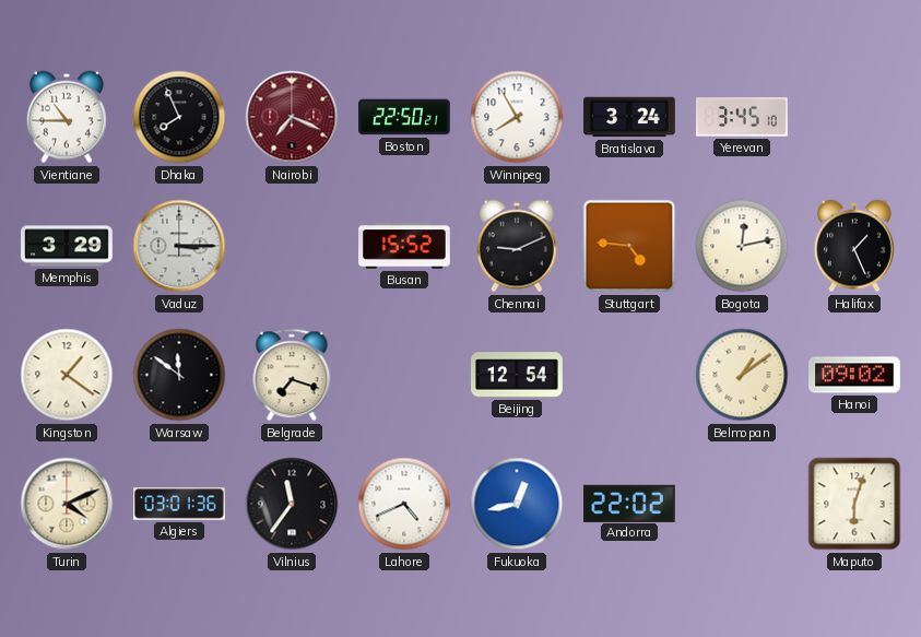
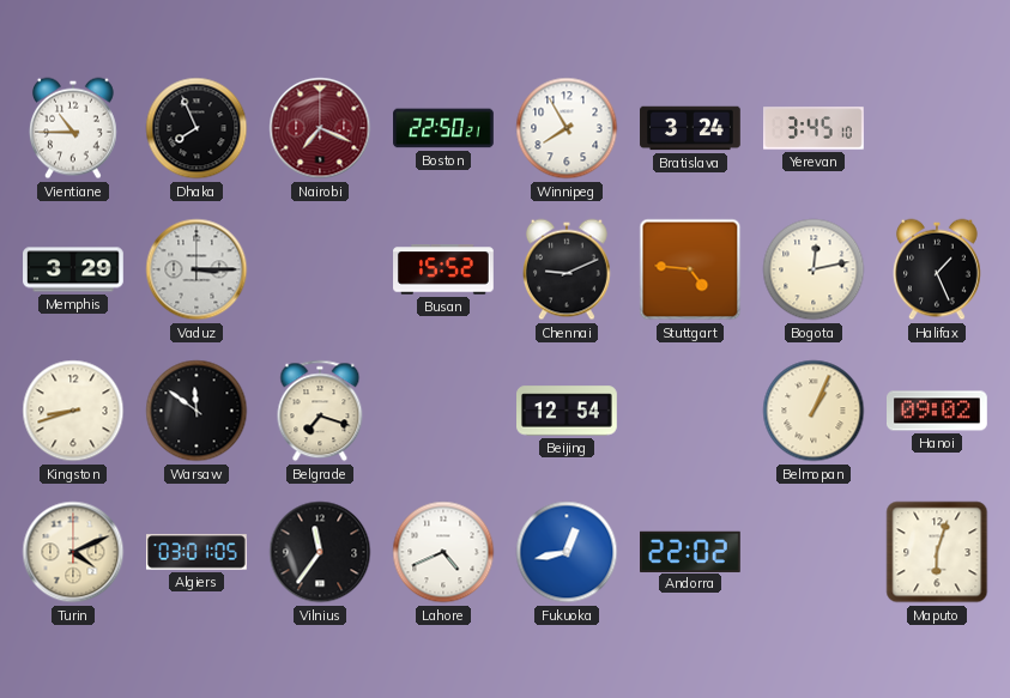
Kingston: 1:21 -> 8:42 (73, 411)
Belmopan: 1:09 -> 1:04 (814, 411)
Algiers: 03:01:36 -> 03:01:05 (198, 552)
